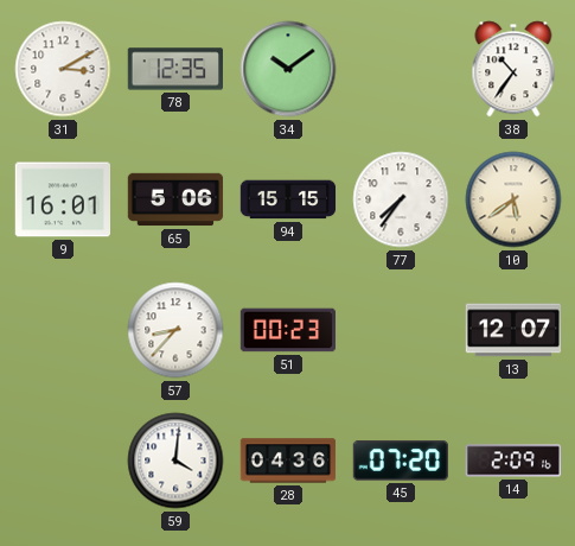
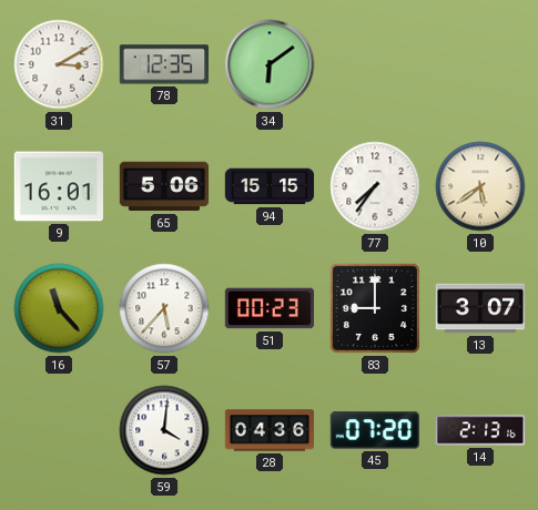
34: 10:09 -> 6:09 (270, 64)
38: 10:36 -> none (513, 69)
16: none -> 11:23 (59, 308)
57: 8:37 -> 5:37 (164, 308)
83: none -> 9:00 (375, 308)
13: 12:07 -> 3:07 (480, 308)
14: 2:09 -> 2:13 (480, 430)
